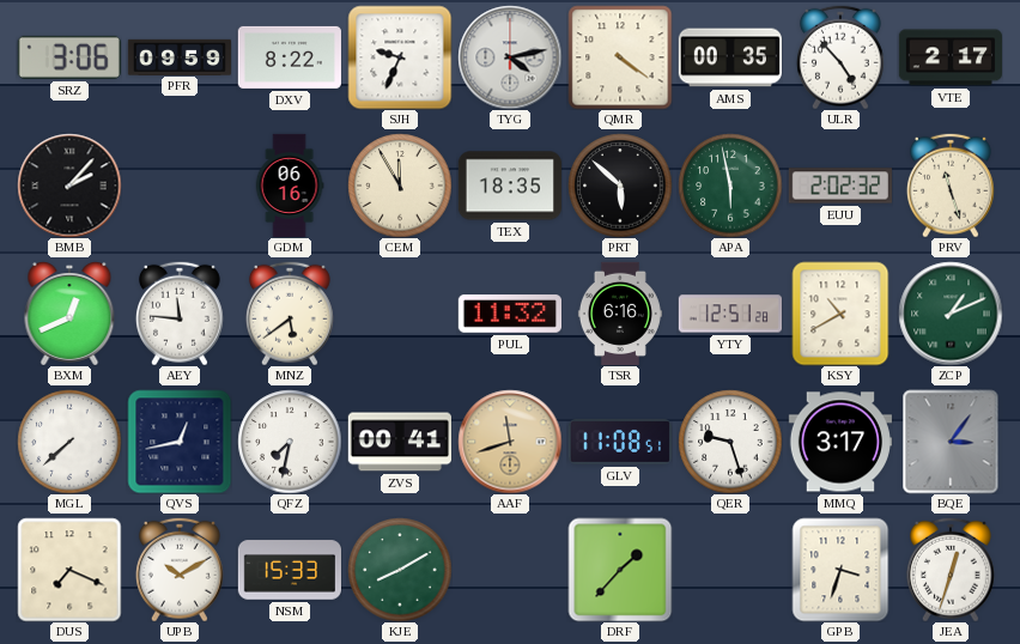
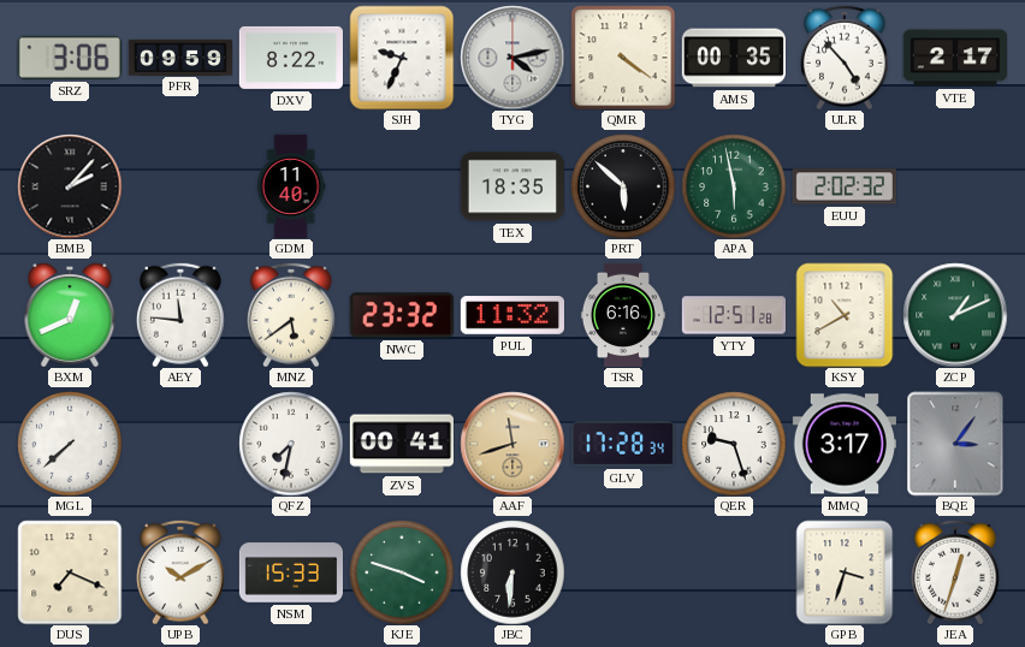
GDM: 06:16 -> 11:40 (291, 185)
CEM: 11:55 -> none (400, 186)
PRV: 11:27 -> none (951, 186)
NWC: none -> 23:32 (402, 315)
QVS: 12:43 -> none (180, 442)
GLV: 11:08 -> 17:28 (623, 445)
KJE: 8:10 -> 3:48 (402, 572)
JBC: none -> 6:31 (512, 572)
DRF: 1:37 -> none (620, 570)
